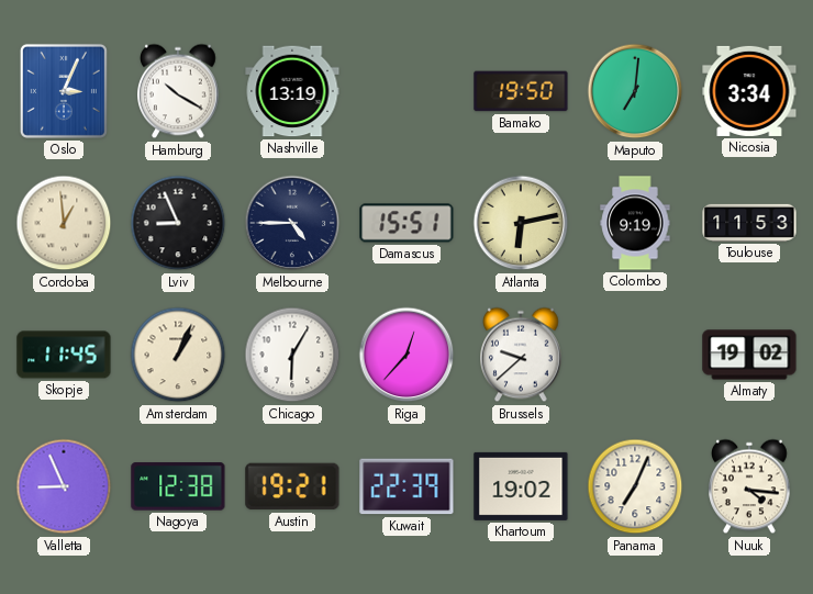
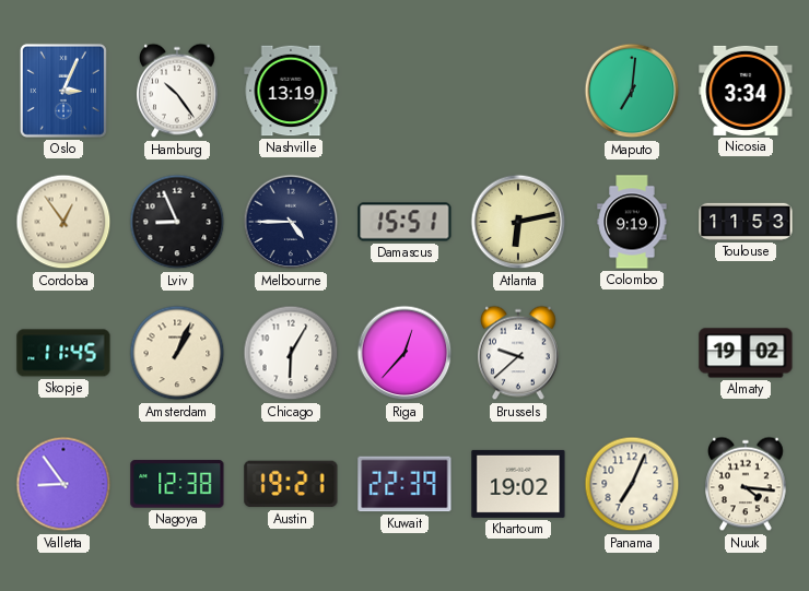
Hamburg: 10:20 -> 10:24 (178, 91)
Bamako: 19:50 -> none (521, 91)
Cordoba: 12:59 -> 12:54 (63, 222)
Valletta: 8:56 -> 8:54 (63, 484)
